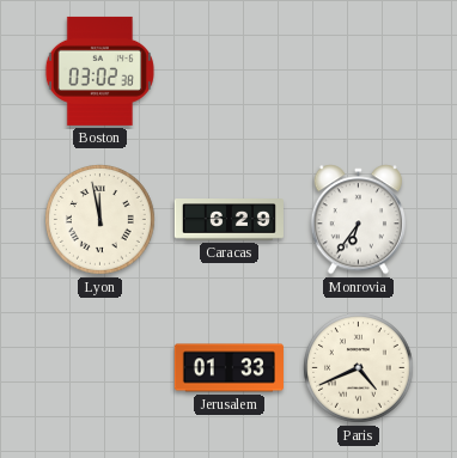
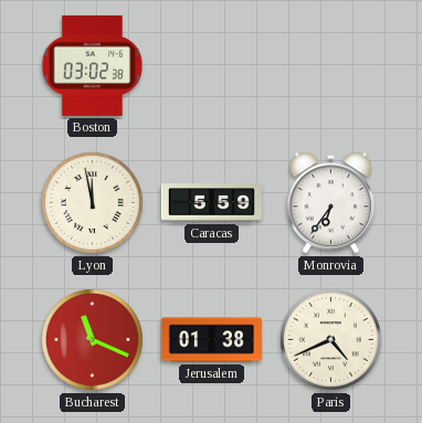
Caracas: 6:29 -> 5:59 (211, 203)
Bucharest: none -> 11:19 (93, 340)
Jerusalem: 01:33 -> 01:38 (211, 340)
